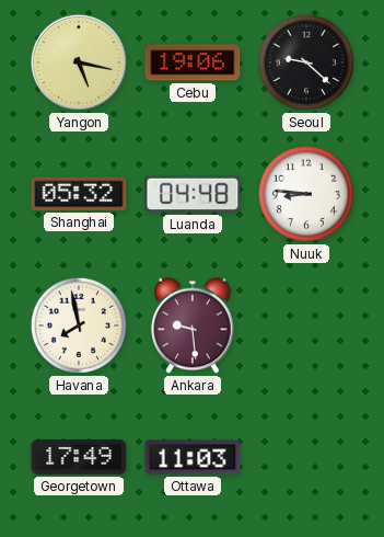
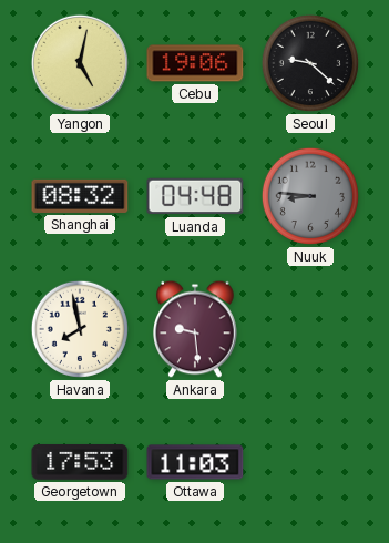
Yangon: 5:17 -> 5:02 (80, 63)
Shanghai: 05:32 -> 08:32 (80, 196)
Nuuk dial: white -> grey (310, 196)
Georgetown: 17:49 -> 17:53 (80, 462)
